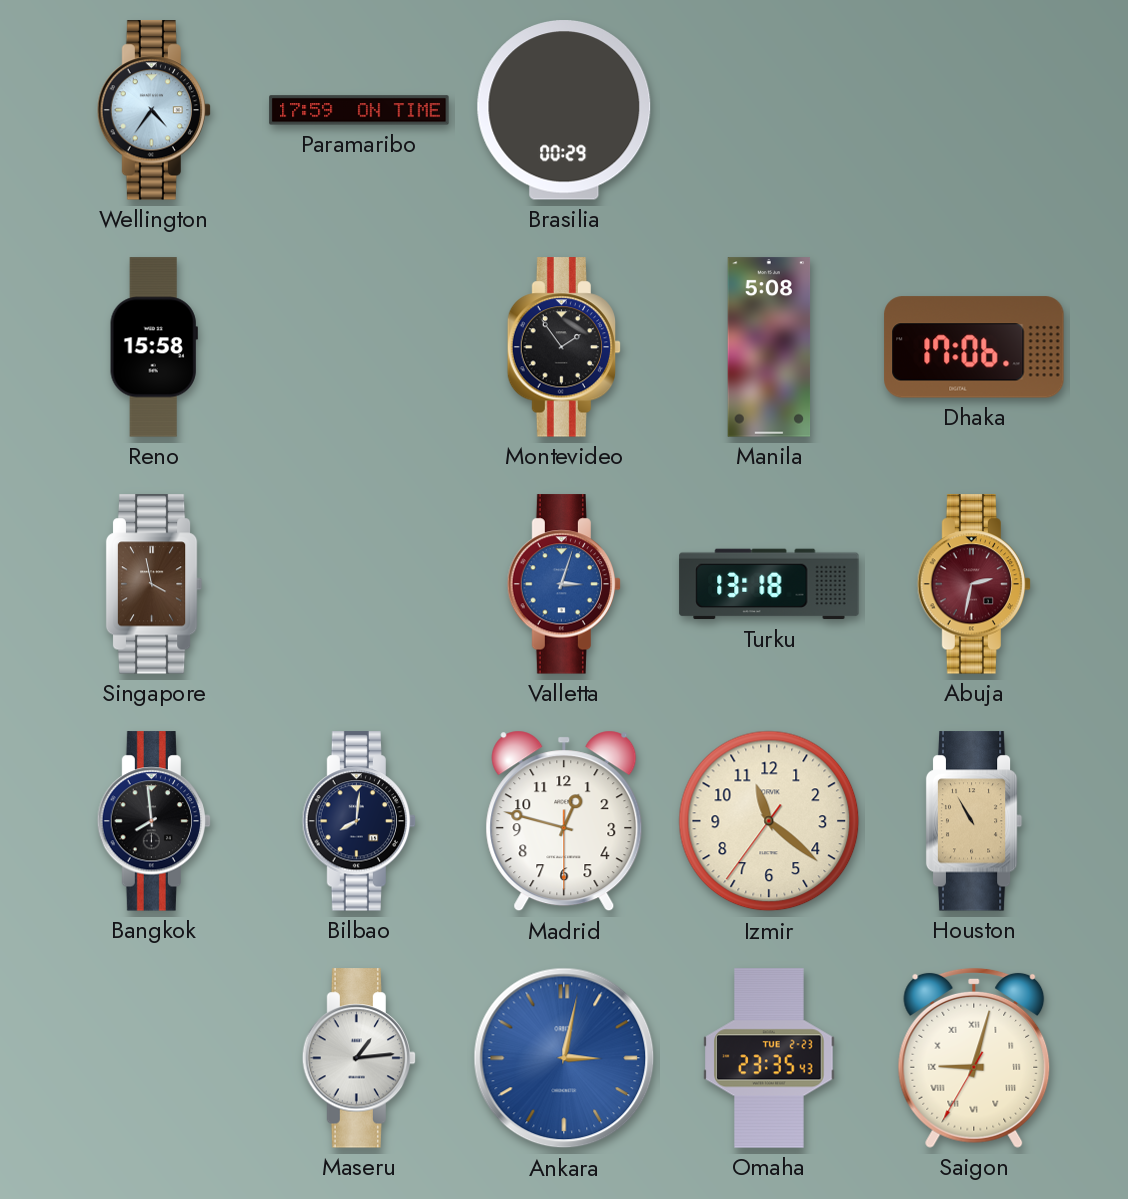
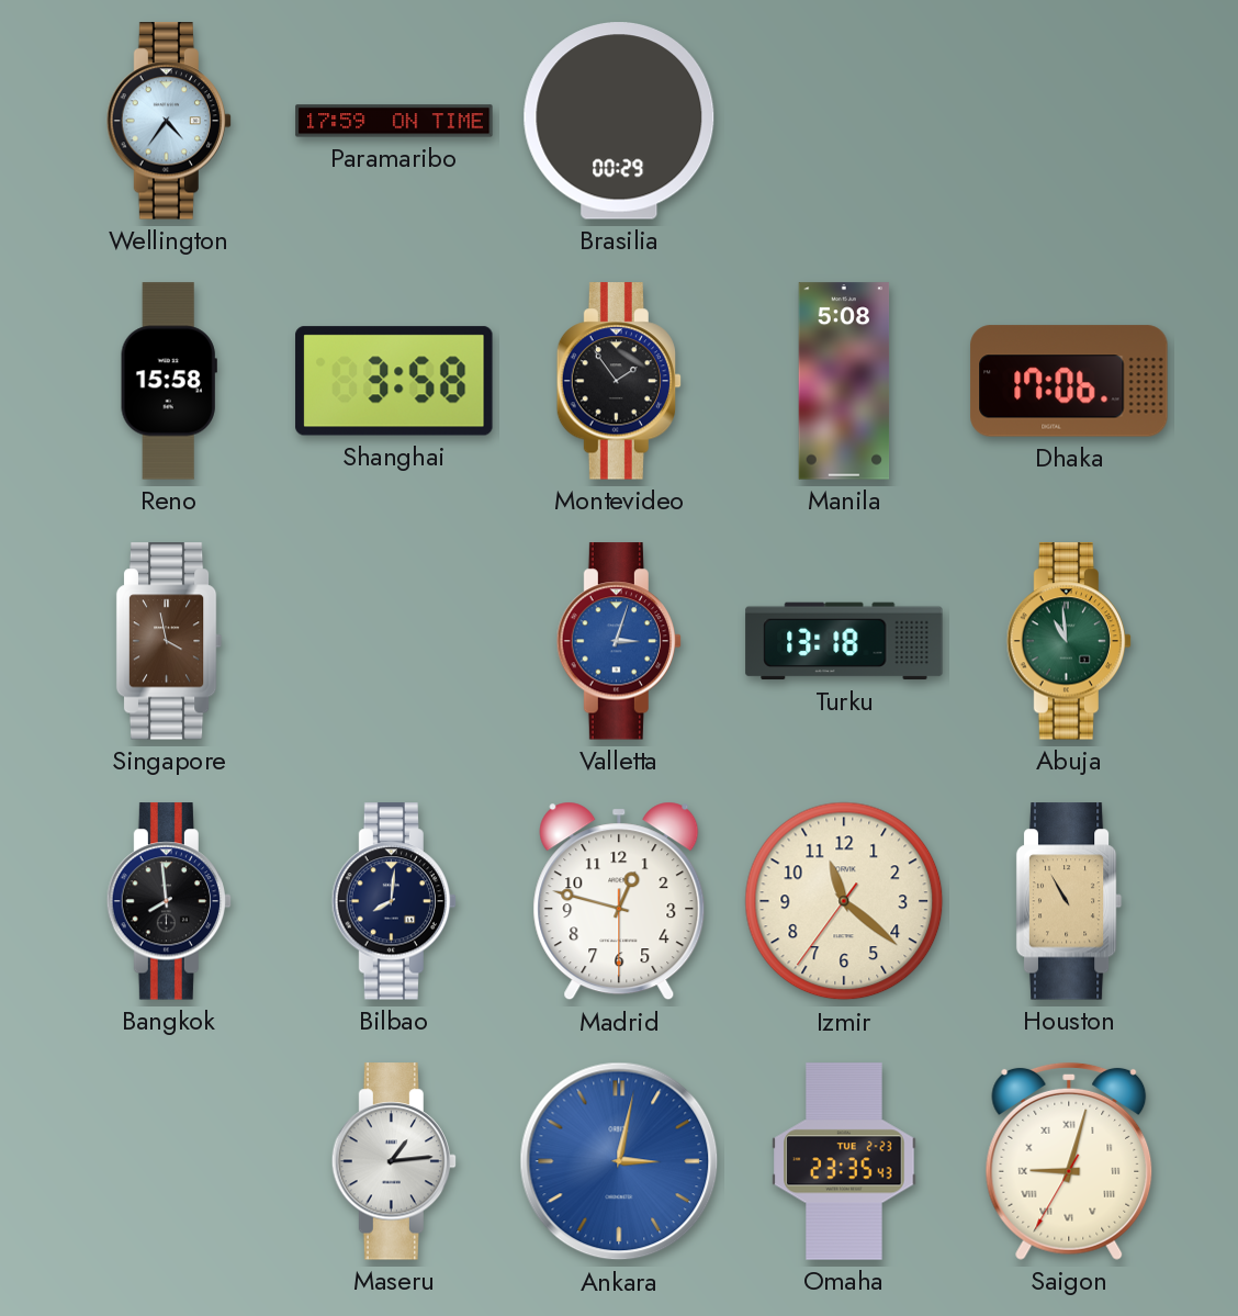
Shanghai: none -> 3:58 (394, 381)
Abuja: 2:32 -> 10:59 (1069, 641)
Abuja dial: burgundy -> green (1069, 641)
